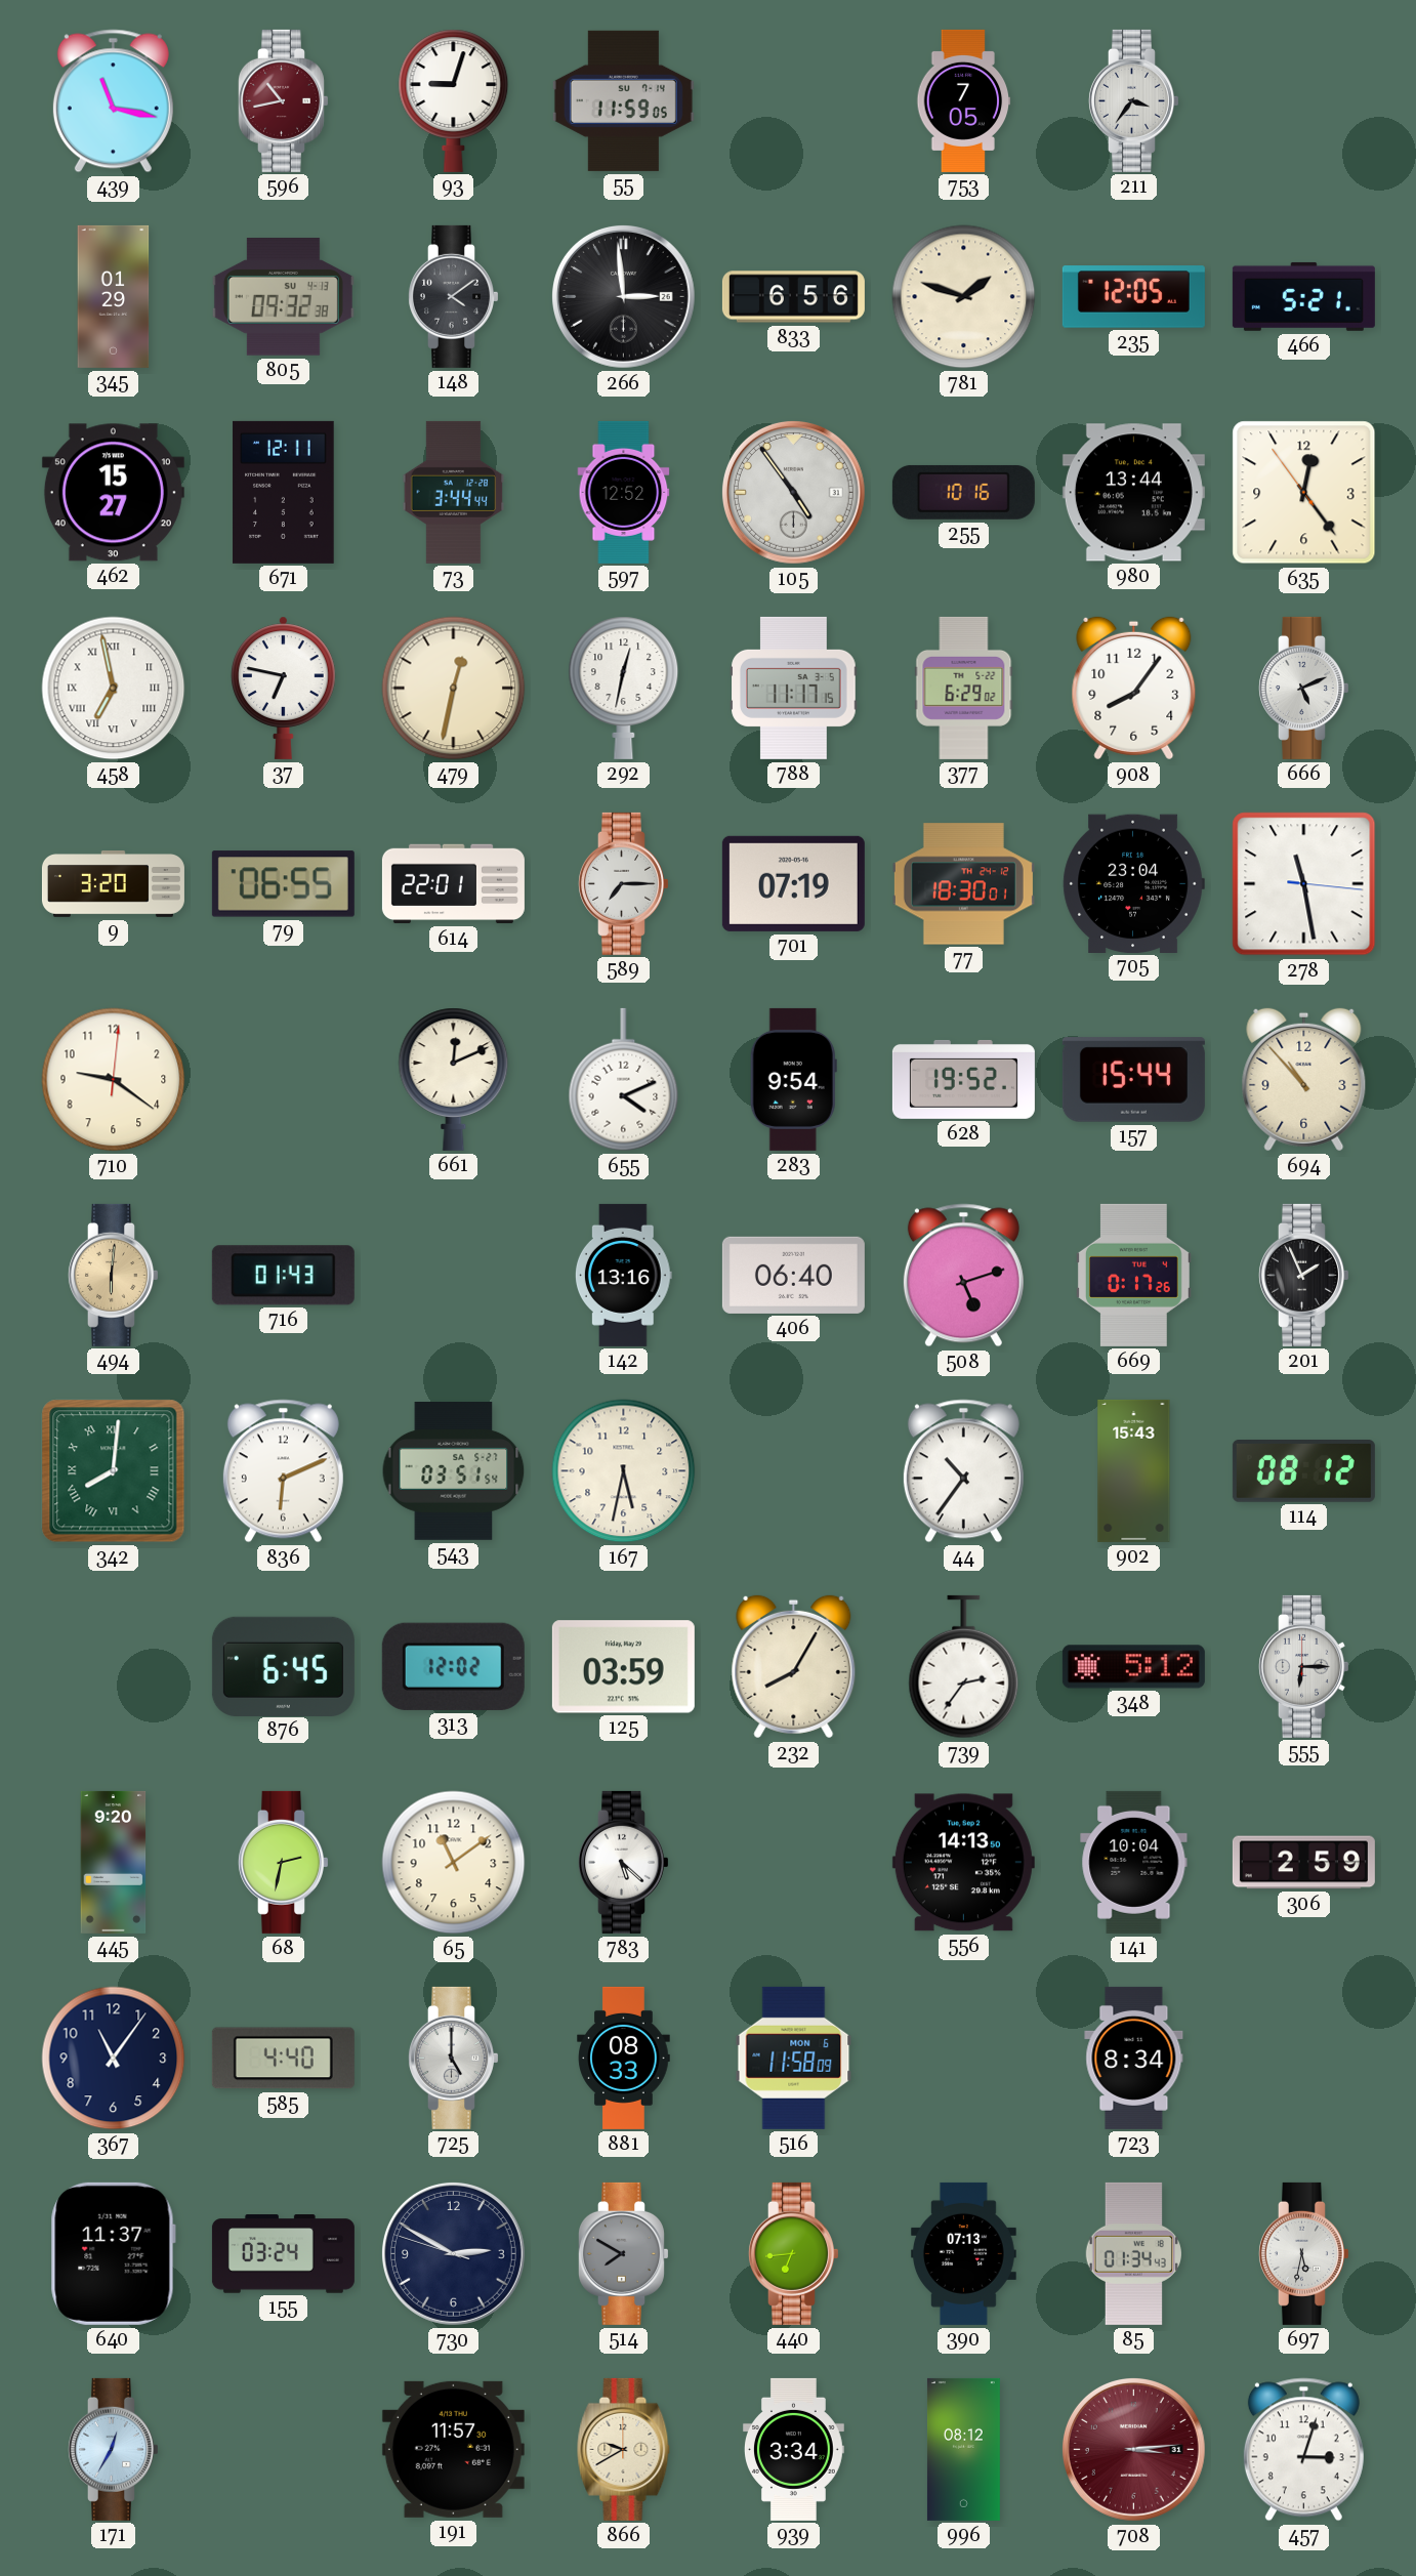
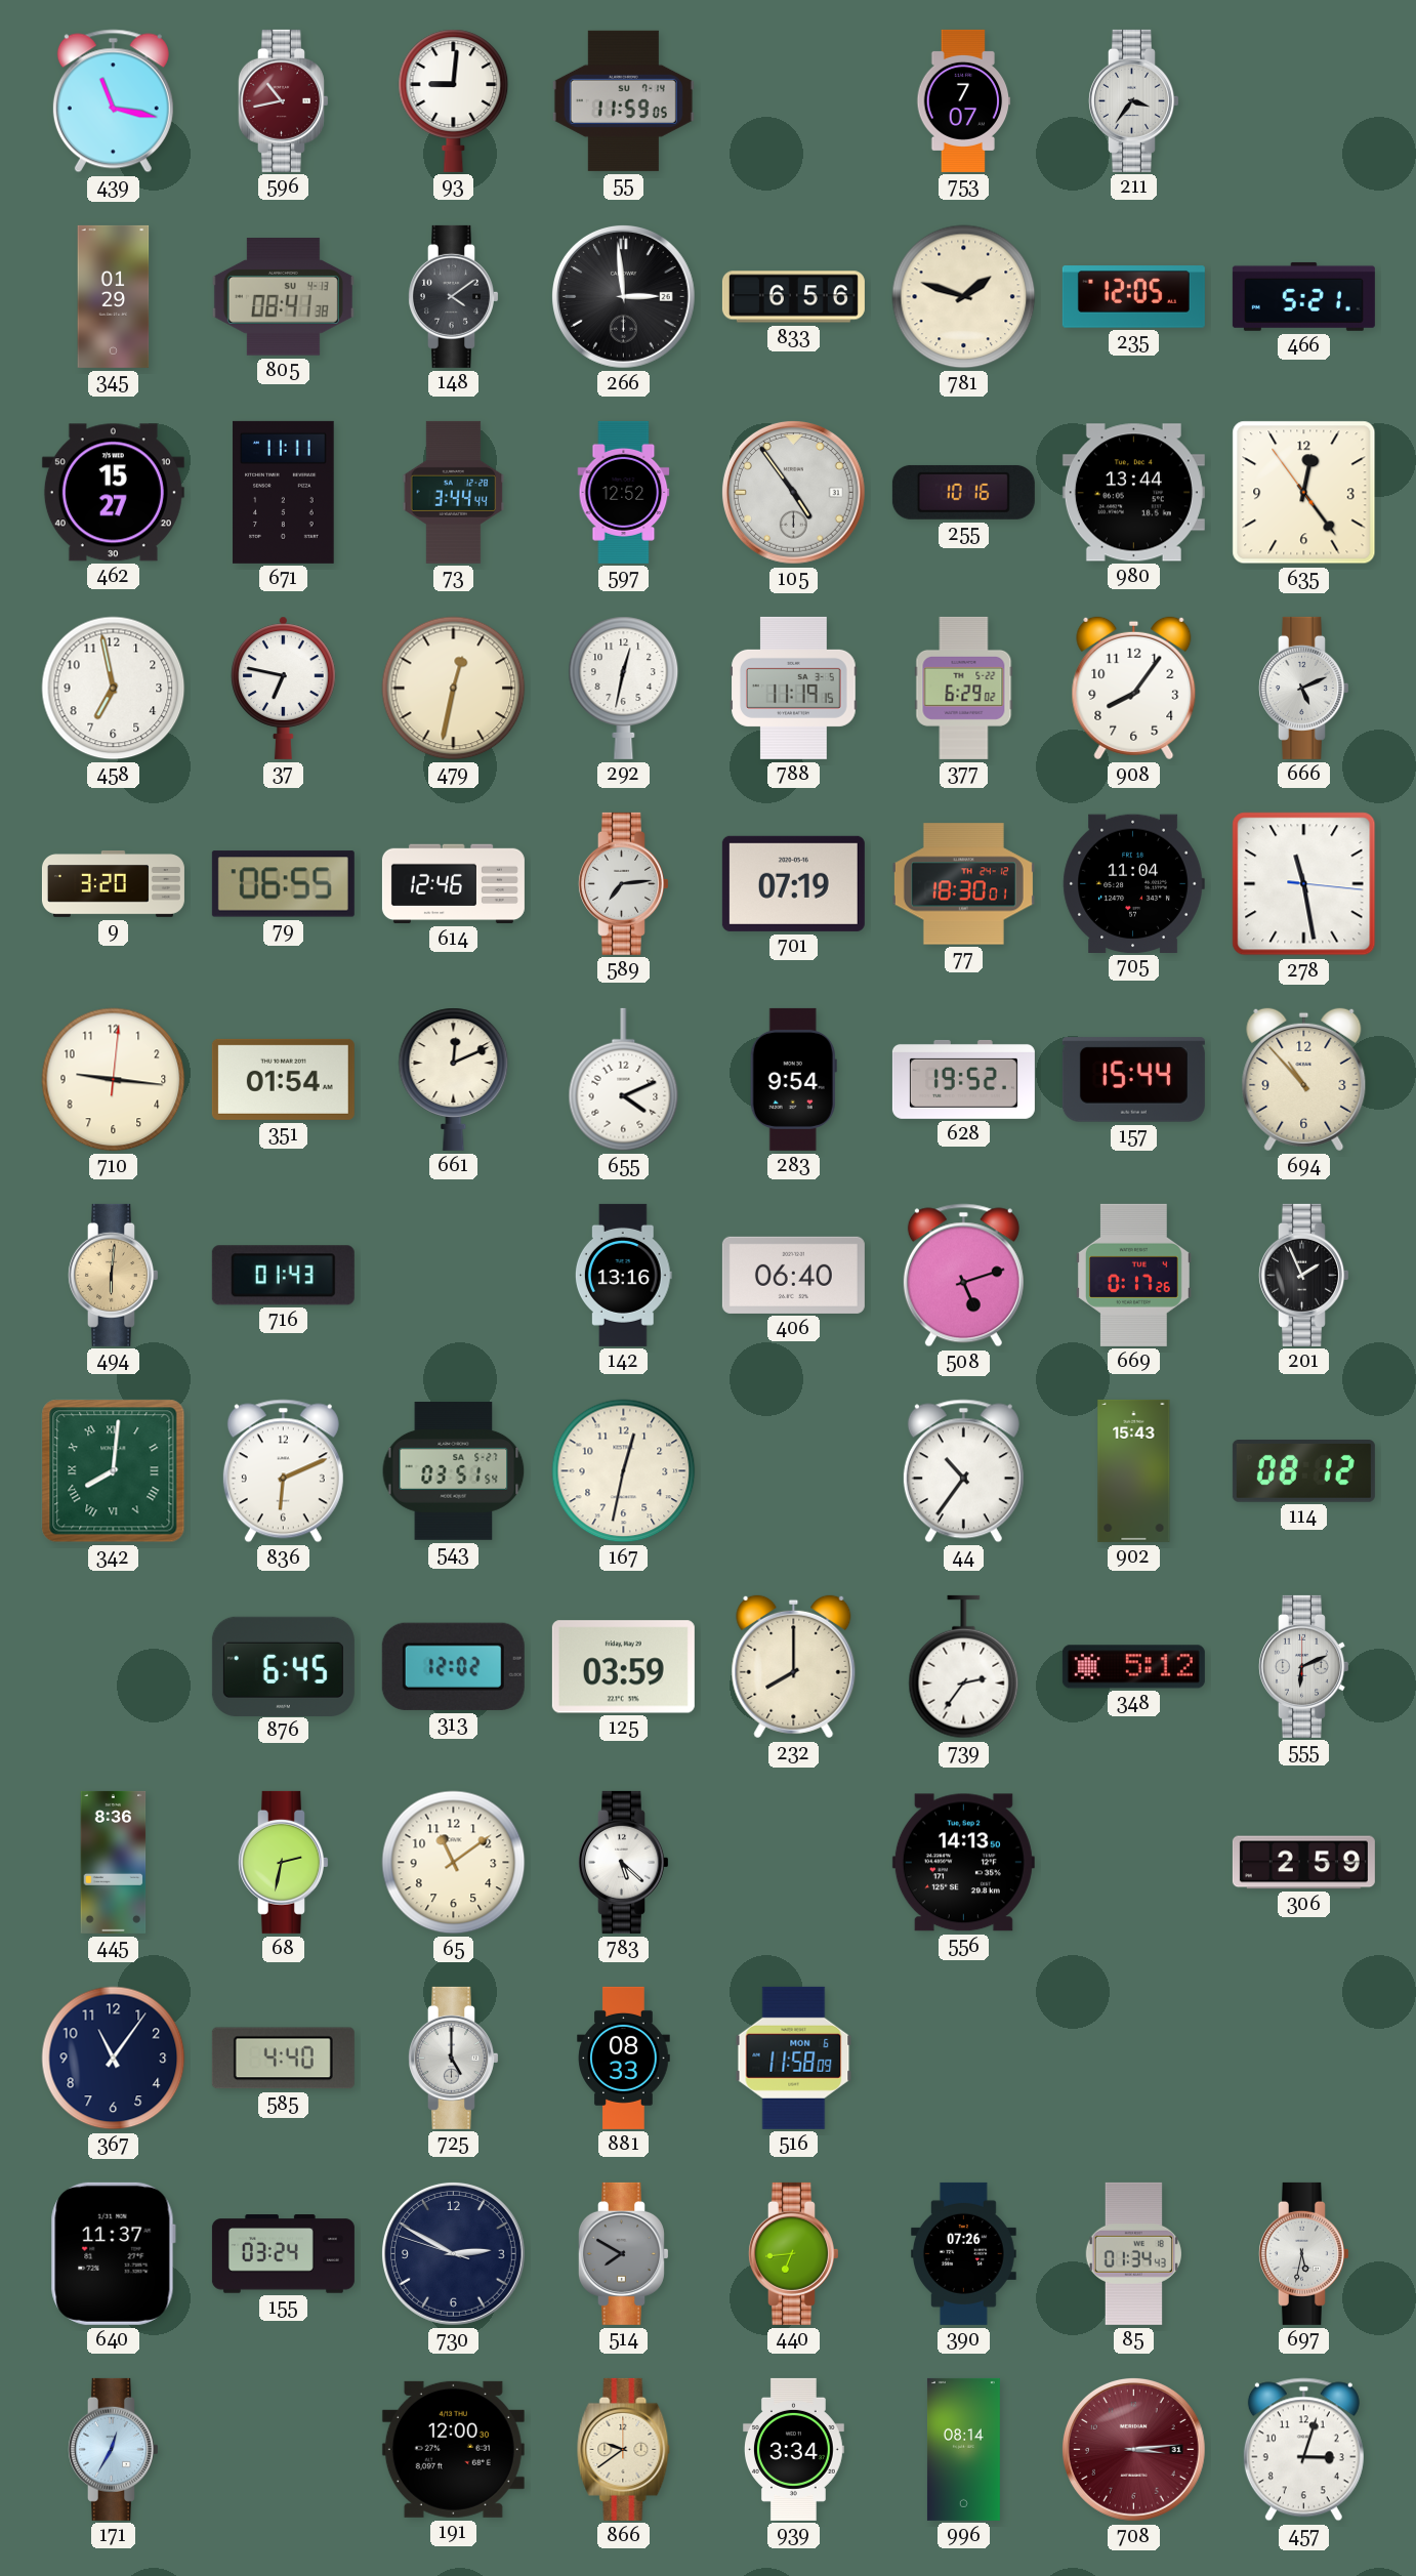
93: 9:03 -> 9:01 (454, 100)
753: 7:05 -> 7:07 (964, 100)
805: 09:32 -> 08:41 (283, 297)
671: 12:11 -> 11:11 (284, 492)
458 numerals: Roman -> Arabic (114, 689)
788: 11:17 -> 11:19 (794, 688)
614: 22:01 -> 12:46 (453, 884)
589: 7:15 -> 7:14 (623, 883)
705: 23:04 -> 11:04 (1133, 883)
710: 9:21 -> 9:16 (114, 1080)
351: none -> 01:54 (283, 1079)
167: 5:32 -> 12:32 (624, 1471)
232: 8:05 -> 8:00 (794, 1667)
555: 6:15 -> 6:11 (1303, 1666)
445: 9:20 -> 8:36 (114, 1862)
141: 10:04 -> none (1134, 1862)
723: 8:34 -> none (1134, 2058)
390: 07:13 -> 07:26 (963, 2253)
191: 11:57 -> 12:00 (453, 2449)
866: 9:40 -> 9:39 (624, 2449)
996: 08:12 -> 08:14 (963, 2449)
